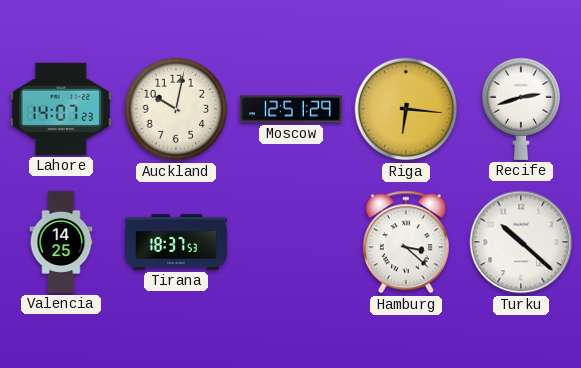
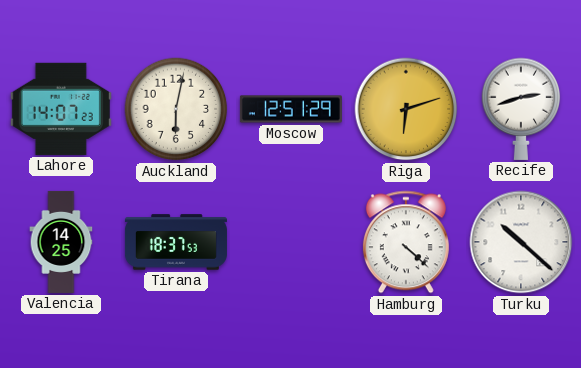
Auckland: 10:02 -> 6:02 (176, 109)
Riga: 6:16 -> 6:12 (406, 109)
Hamburg: 3:22 -> 4:22 (406, 242)
